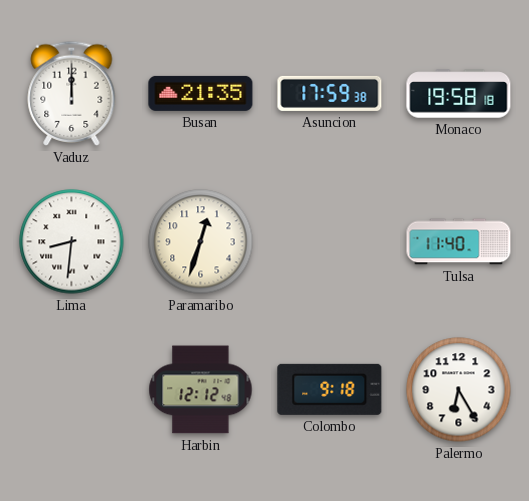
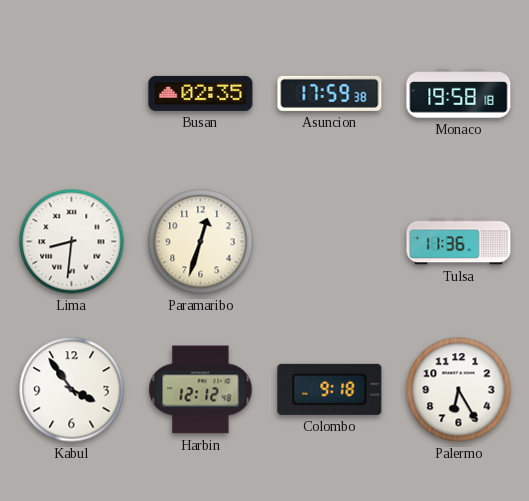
Vaduz: 12:00 -> none (72, 93)
Busan: 21:35 -> 02:35 (201, 93)
Tulsa: 11:40 -> 11:36 (459, 242)
Kabul: none -> 3:54 (72, 390)
